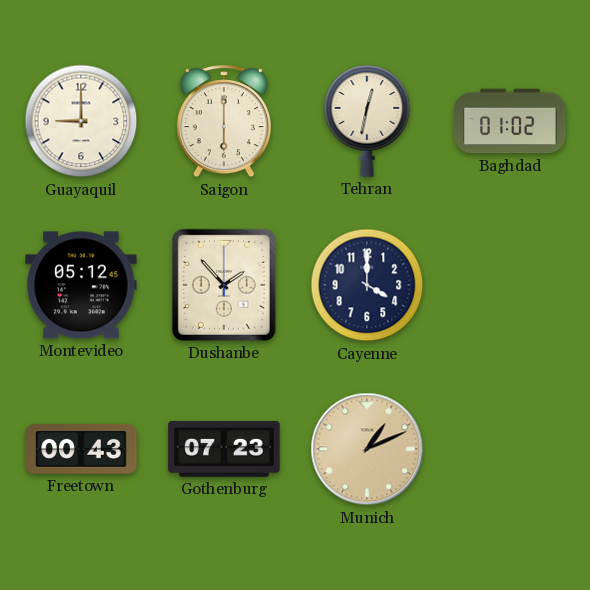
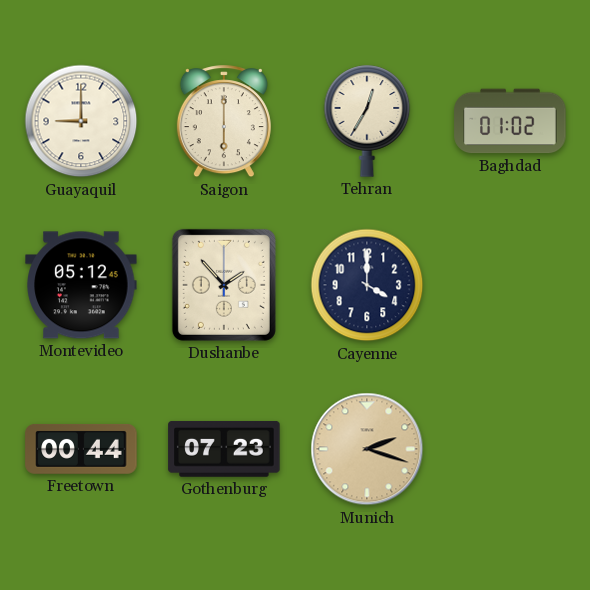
Tehran: 12:32 -> 12:35 (367, 121)
Freetown: 00:43 -> 00:44 (81, 449)
Munich: 1:11 -> 2:18 (367, 449)
